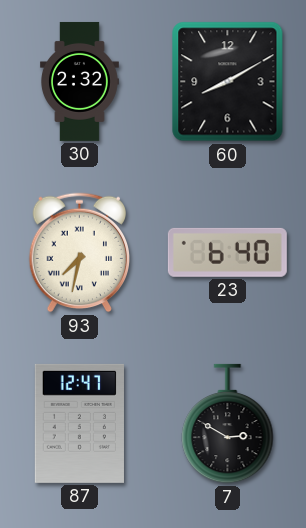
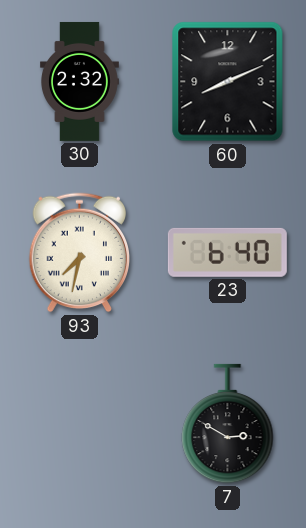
60: 8:10 -> 8:11 (228, 82)
87: 12:47 -> none (79, 423)
